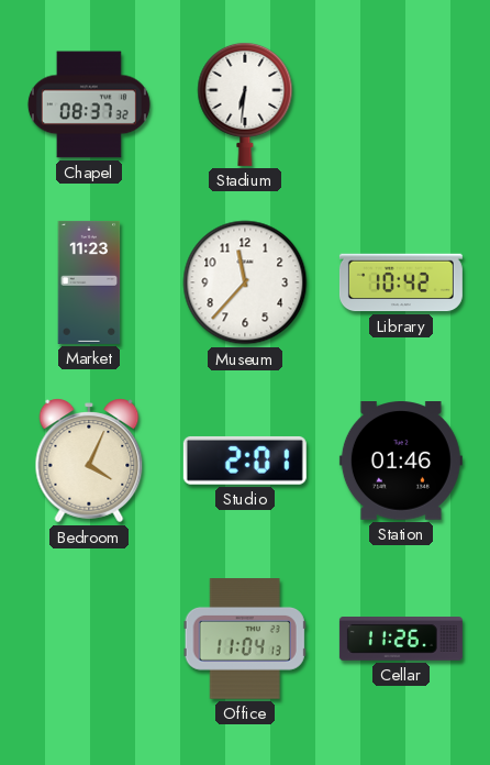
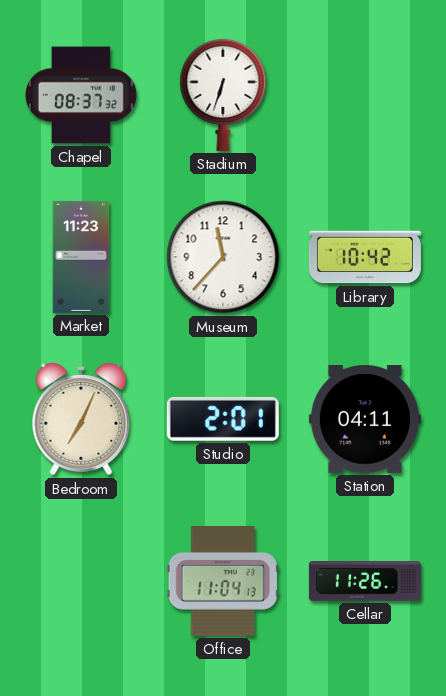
Stadium: 6:31 -> 6:33 (223, 94)
Bedroom: 4:04 -> 7:04 (81, 419)
Station: 01:46 -> 04:11 (365, 420)
